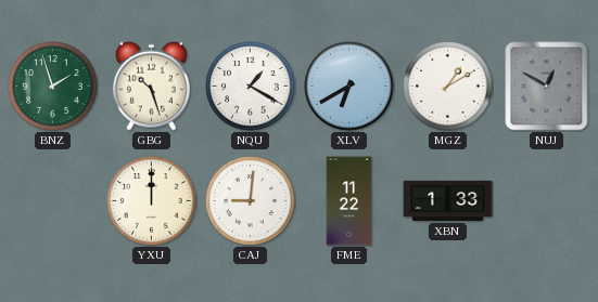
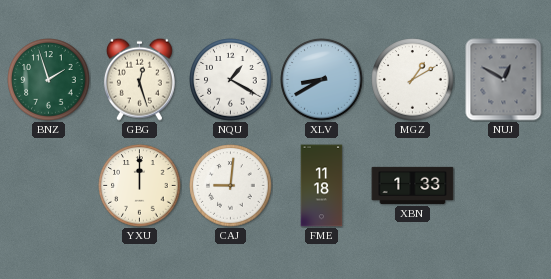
GBG: 10:27 -> 12:27 (139, 79)
XLV: 6:40 -> 8:40 (322, 80)
FME: 11:22 -> 11:18 (322, 186)
